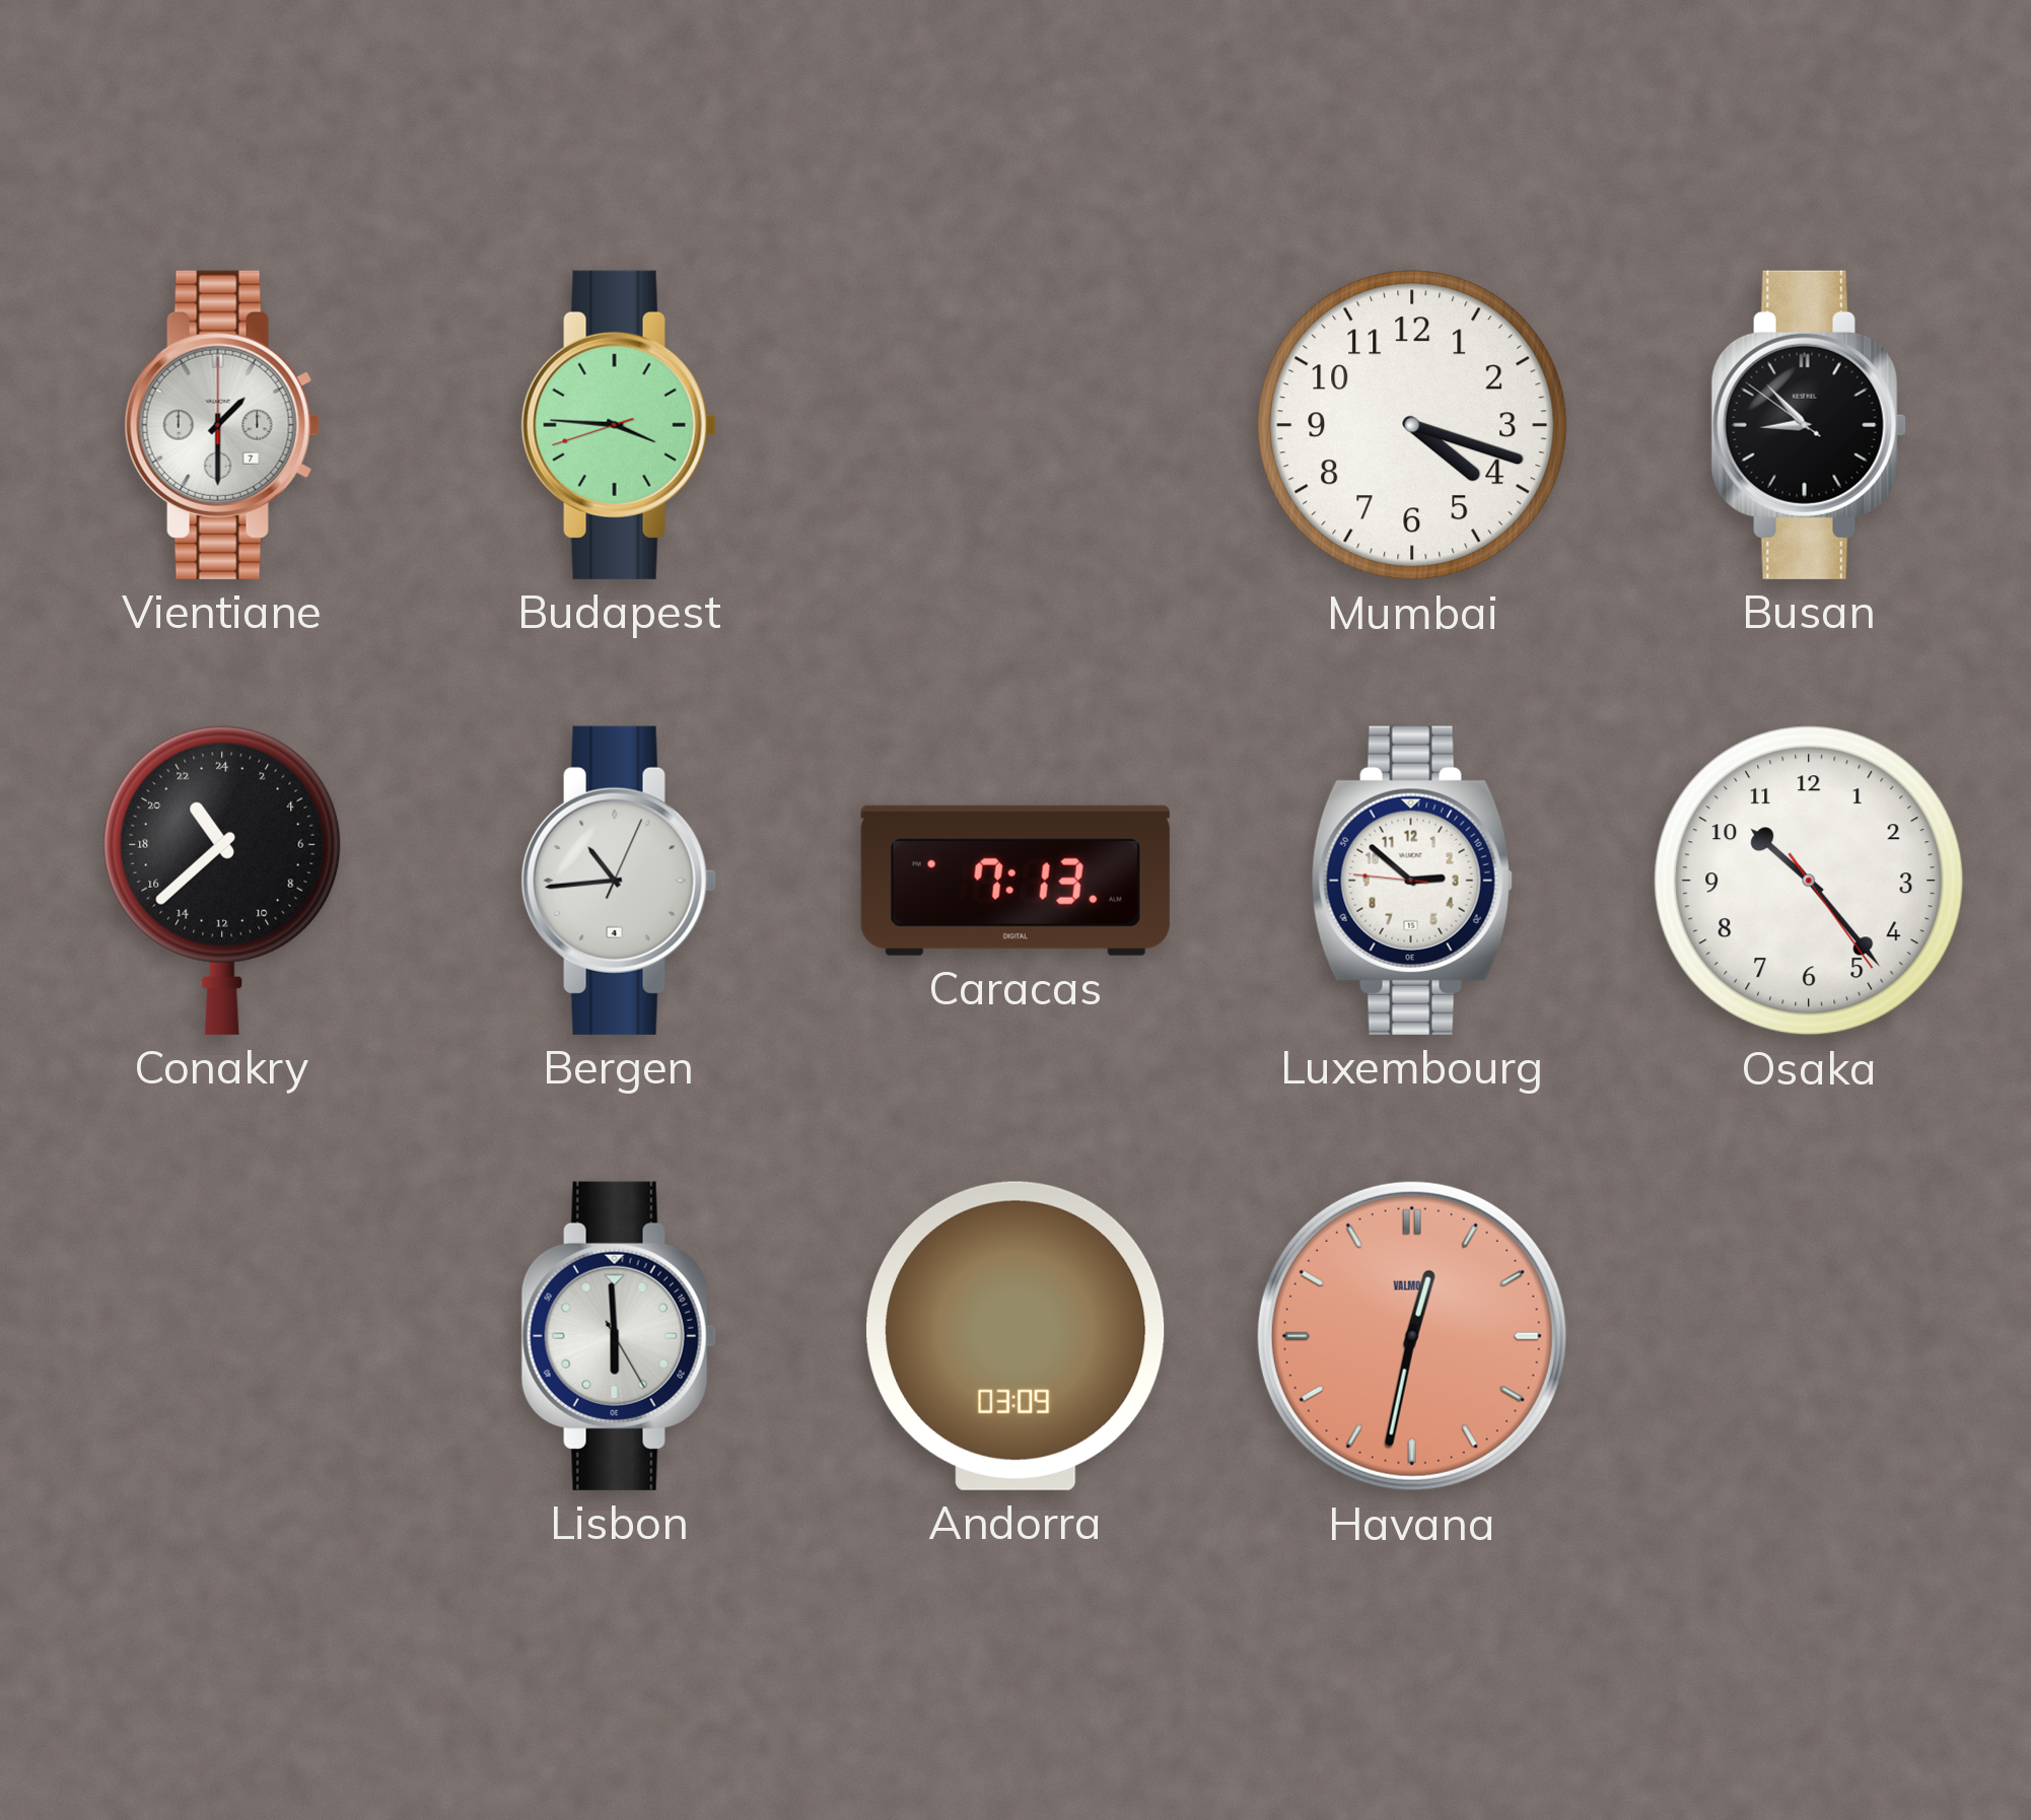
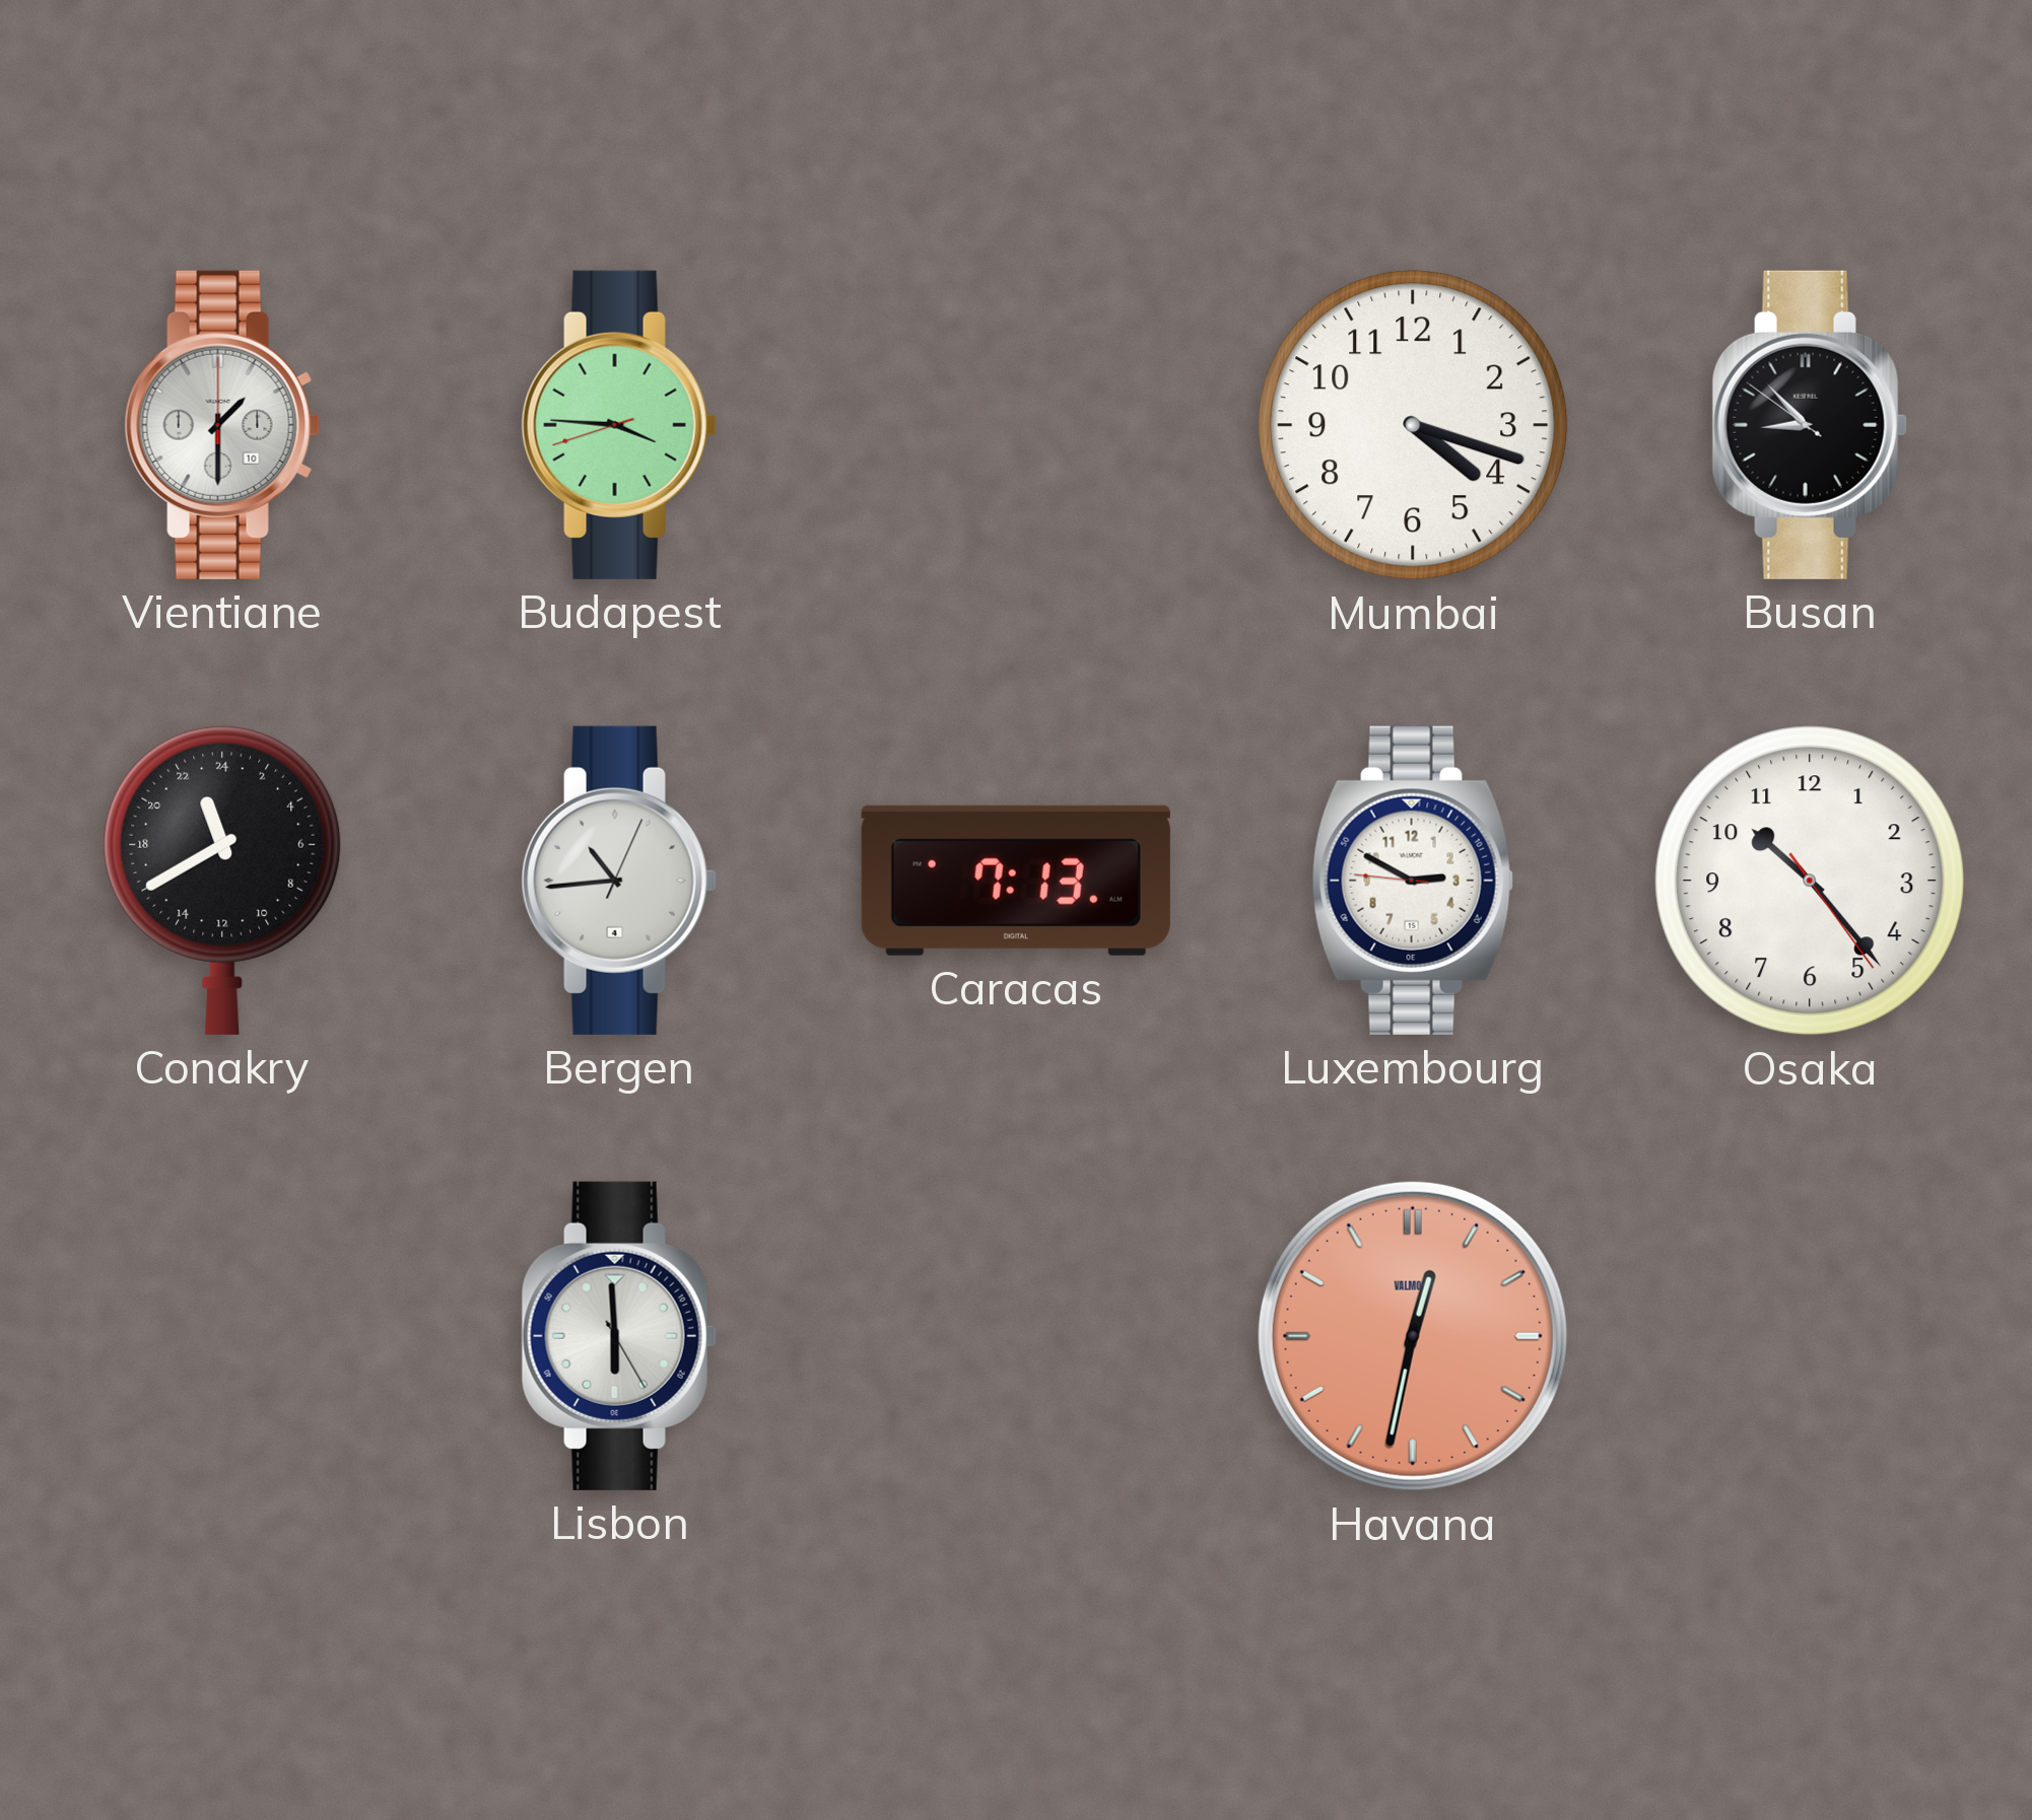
Vientiane date: 7 -> 10 (222, 425)
Conakry: 21:38 -> 22:40 (222, 880)
Luxembourg: 2:51 -> 2:49 (1413, 881)
Andorra: 03:09 -> none (1017, 1336)
